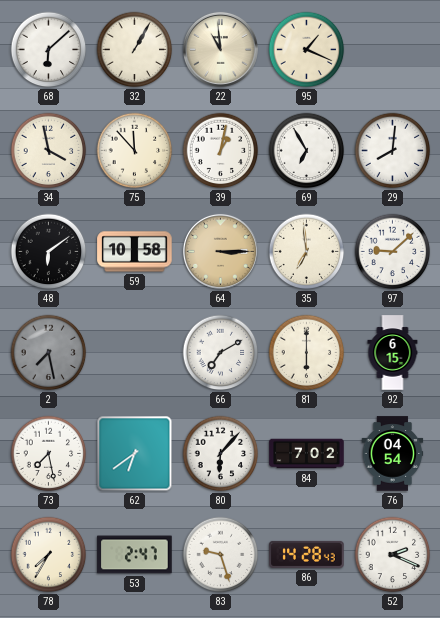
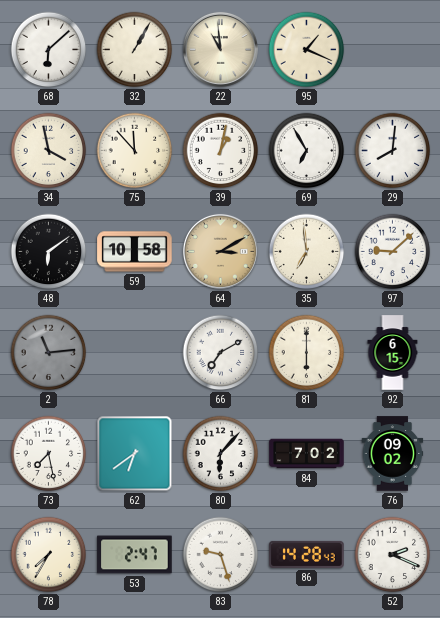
64: 3:15 -> 3:10 (220, 251)
2: 7:28 -> 11:14 (49, 353)
76: 04:54 -> 09:02 (393, 454)
